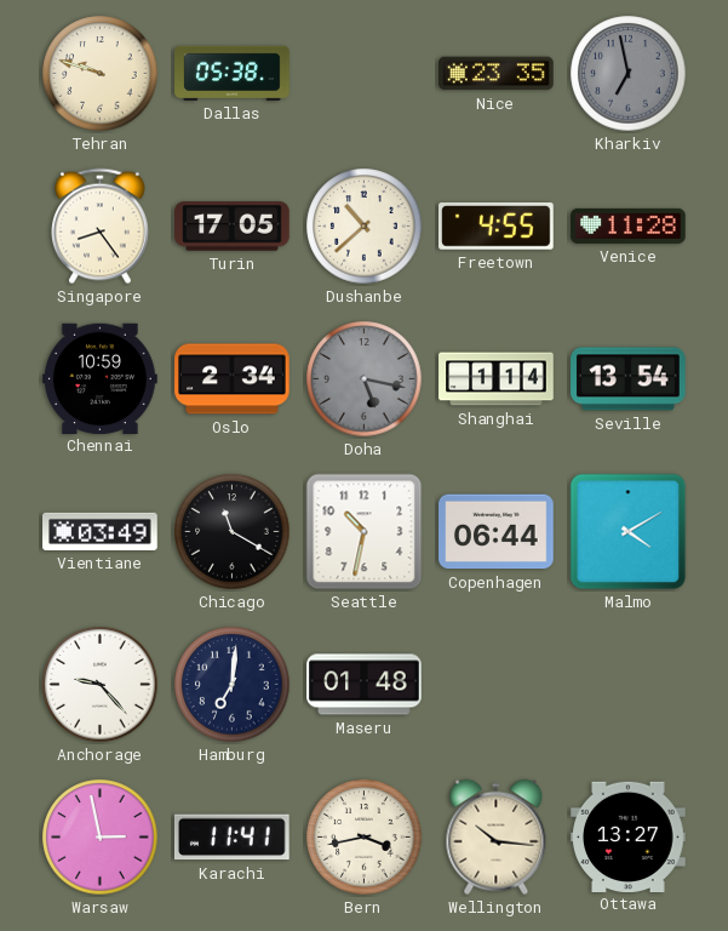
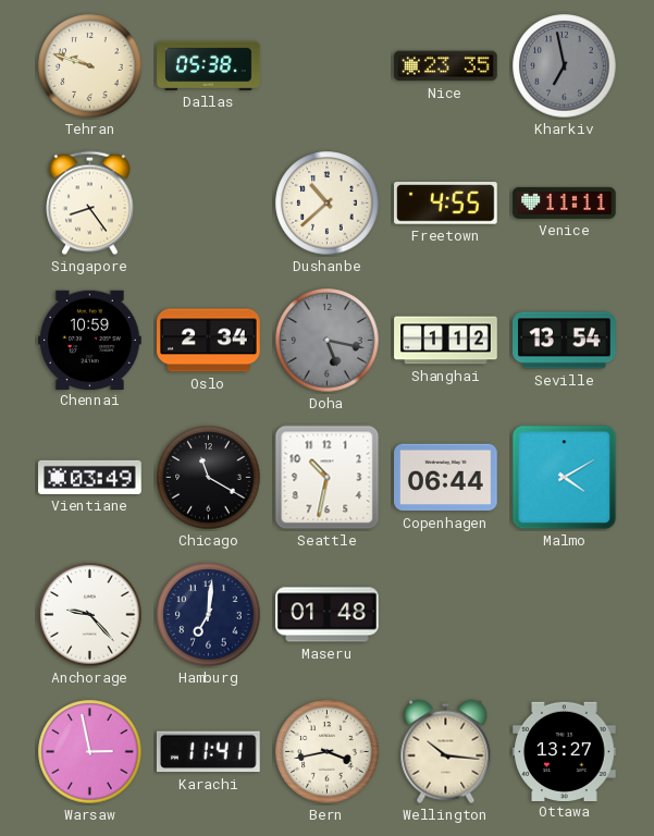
Turin: 17:05 -> none (233, 227)
Venice: 11:28 -> 11:11 (565, 202)
Shanghai: 1:14 -> 1:12 (446, 341)
